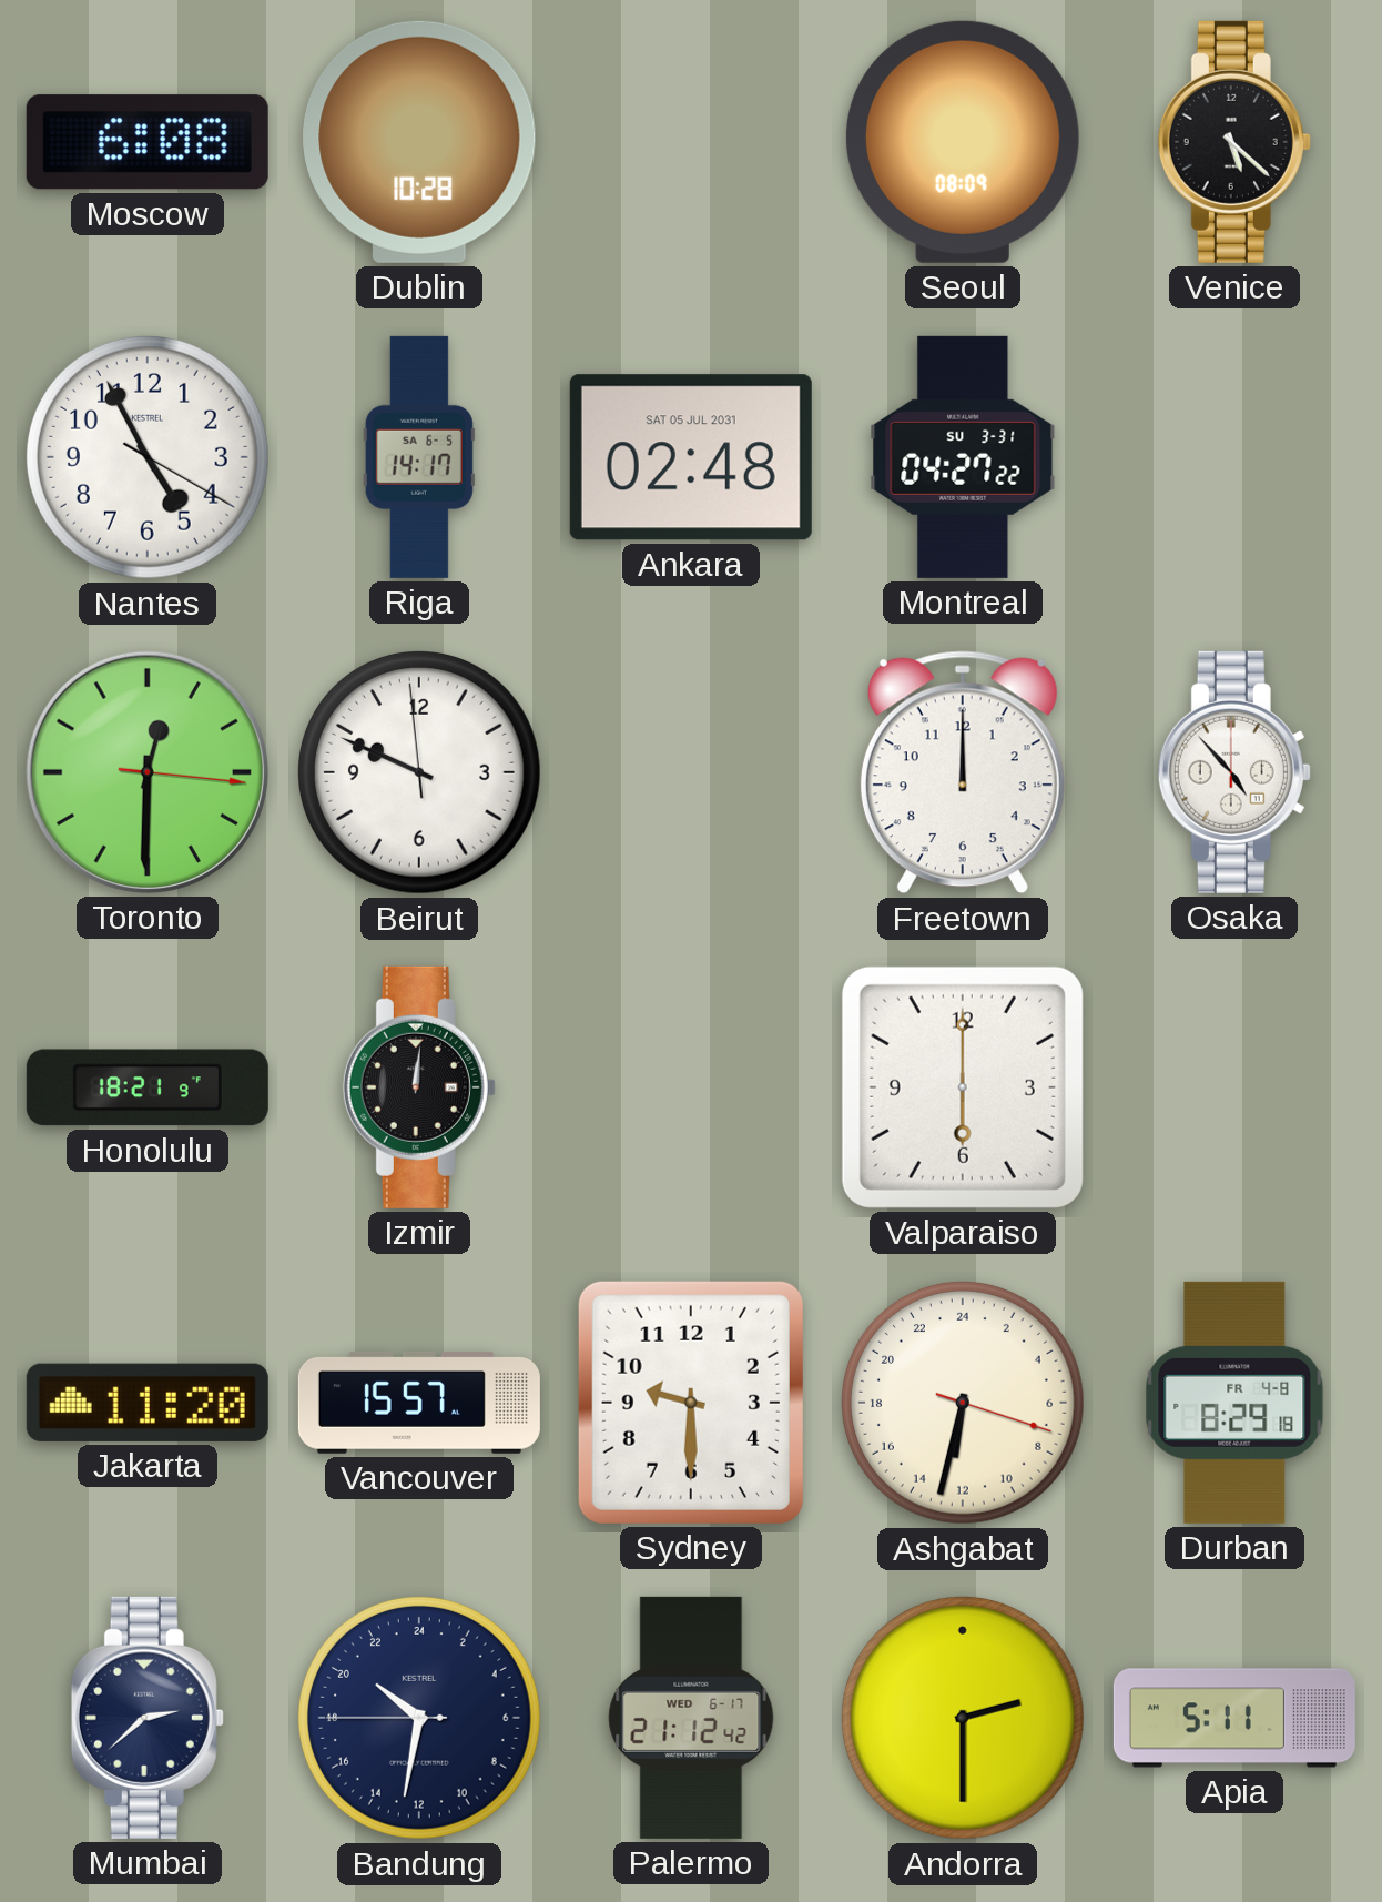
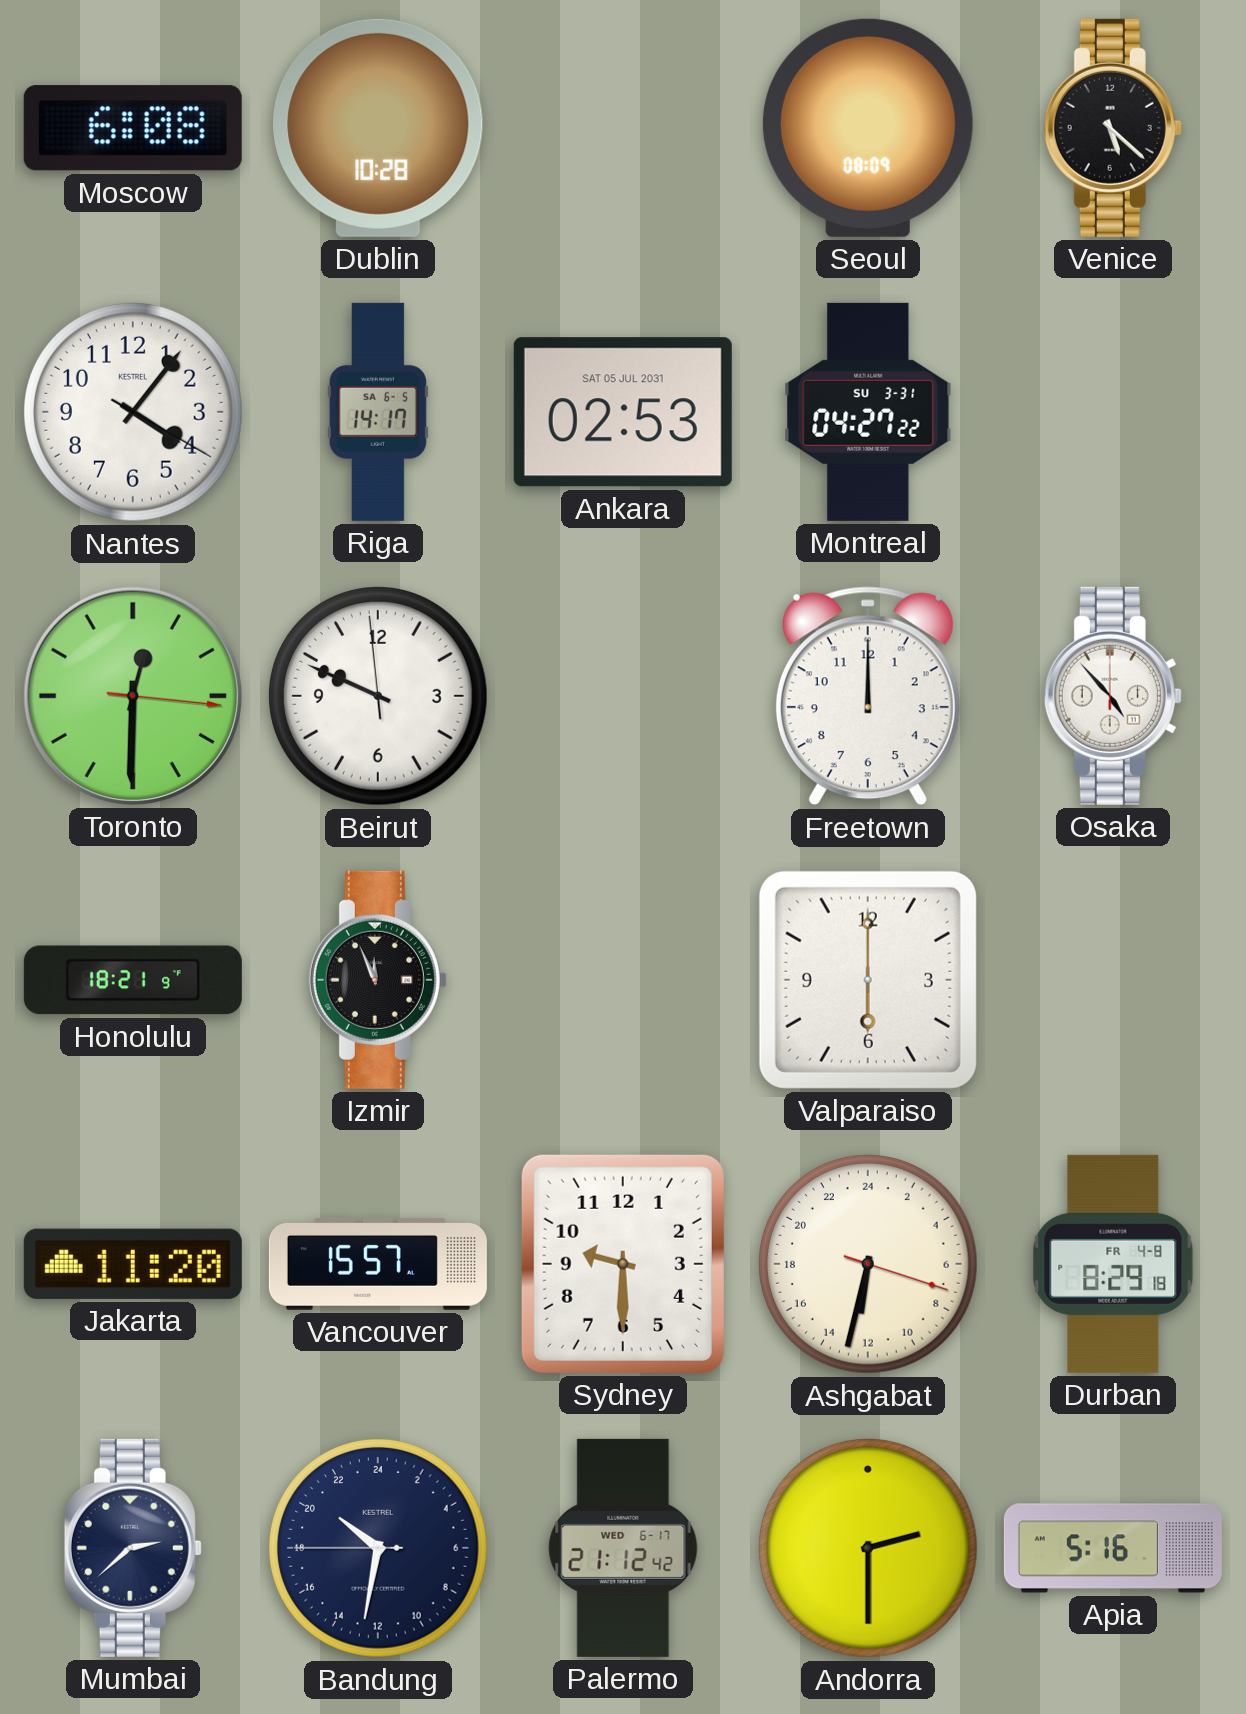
Nantes: 4:55 -> 4:06 (134, 413)
Ankara: 02:48 -> 02:53 (623, 412)
Izmir: 12:01 -> 11:56 (378, 980)
Apia: 5:11 -> 5:16 (1113, 1548)
